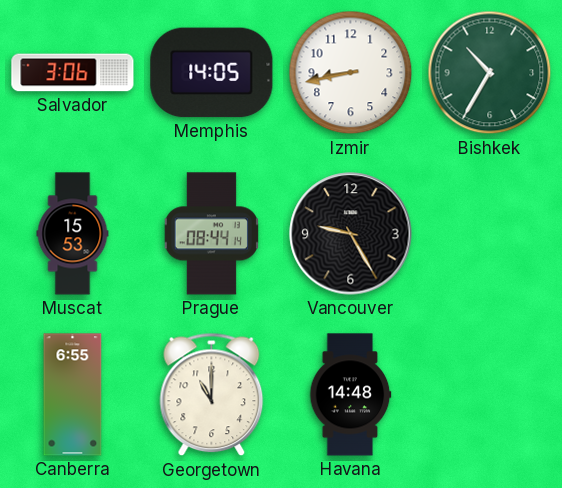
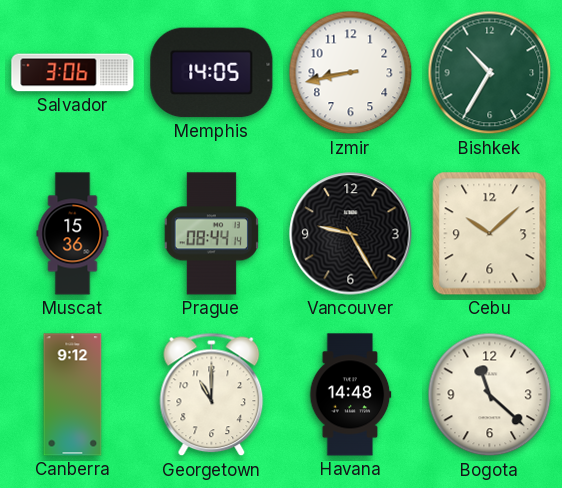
Muscat: 15:53 -> 15:36 (73, 234)
Cebu: none -> 10:08 (490, 234)
Canberra: 6:55 -> 9:12 (73, 395)
Bogota: none -> 11:22 (490, 395)
